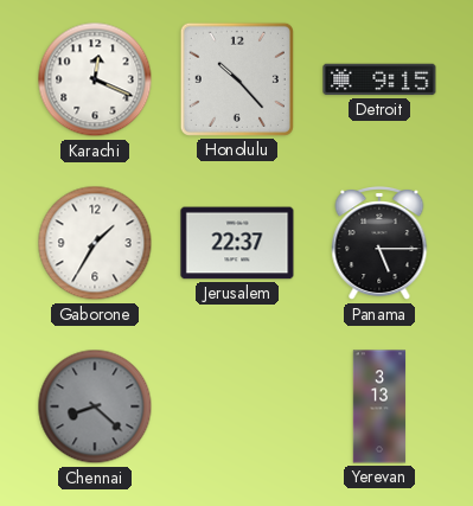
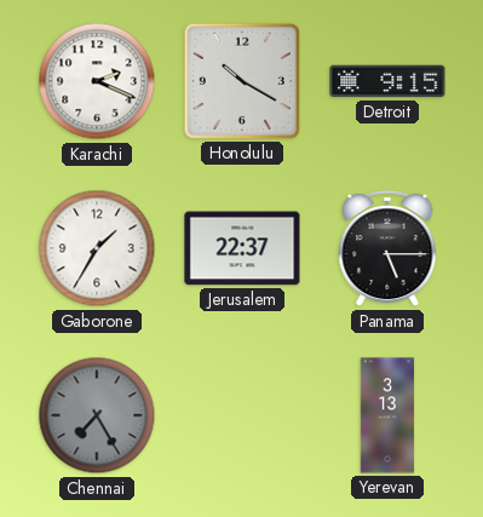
Karachi: 12:19 -> 2:19 (97, 81)
Honolulu: 10:23 -> 10:20 (242, 81)
Chennai: 8:22 -> 7:25 (97, 415)
